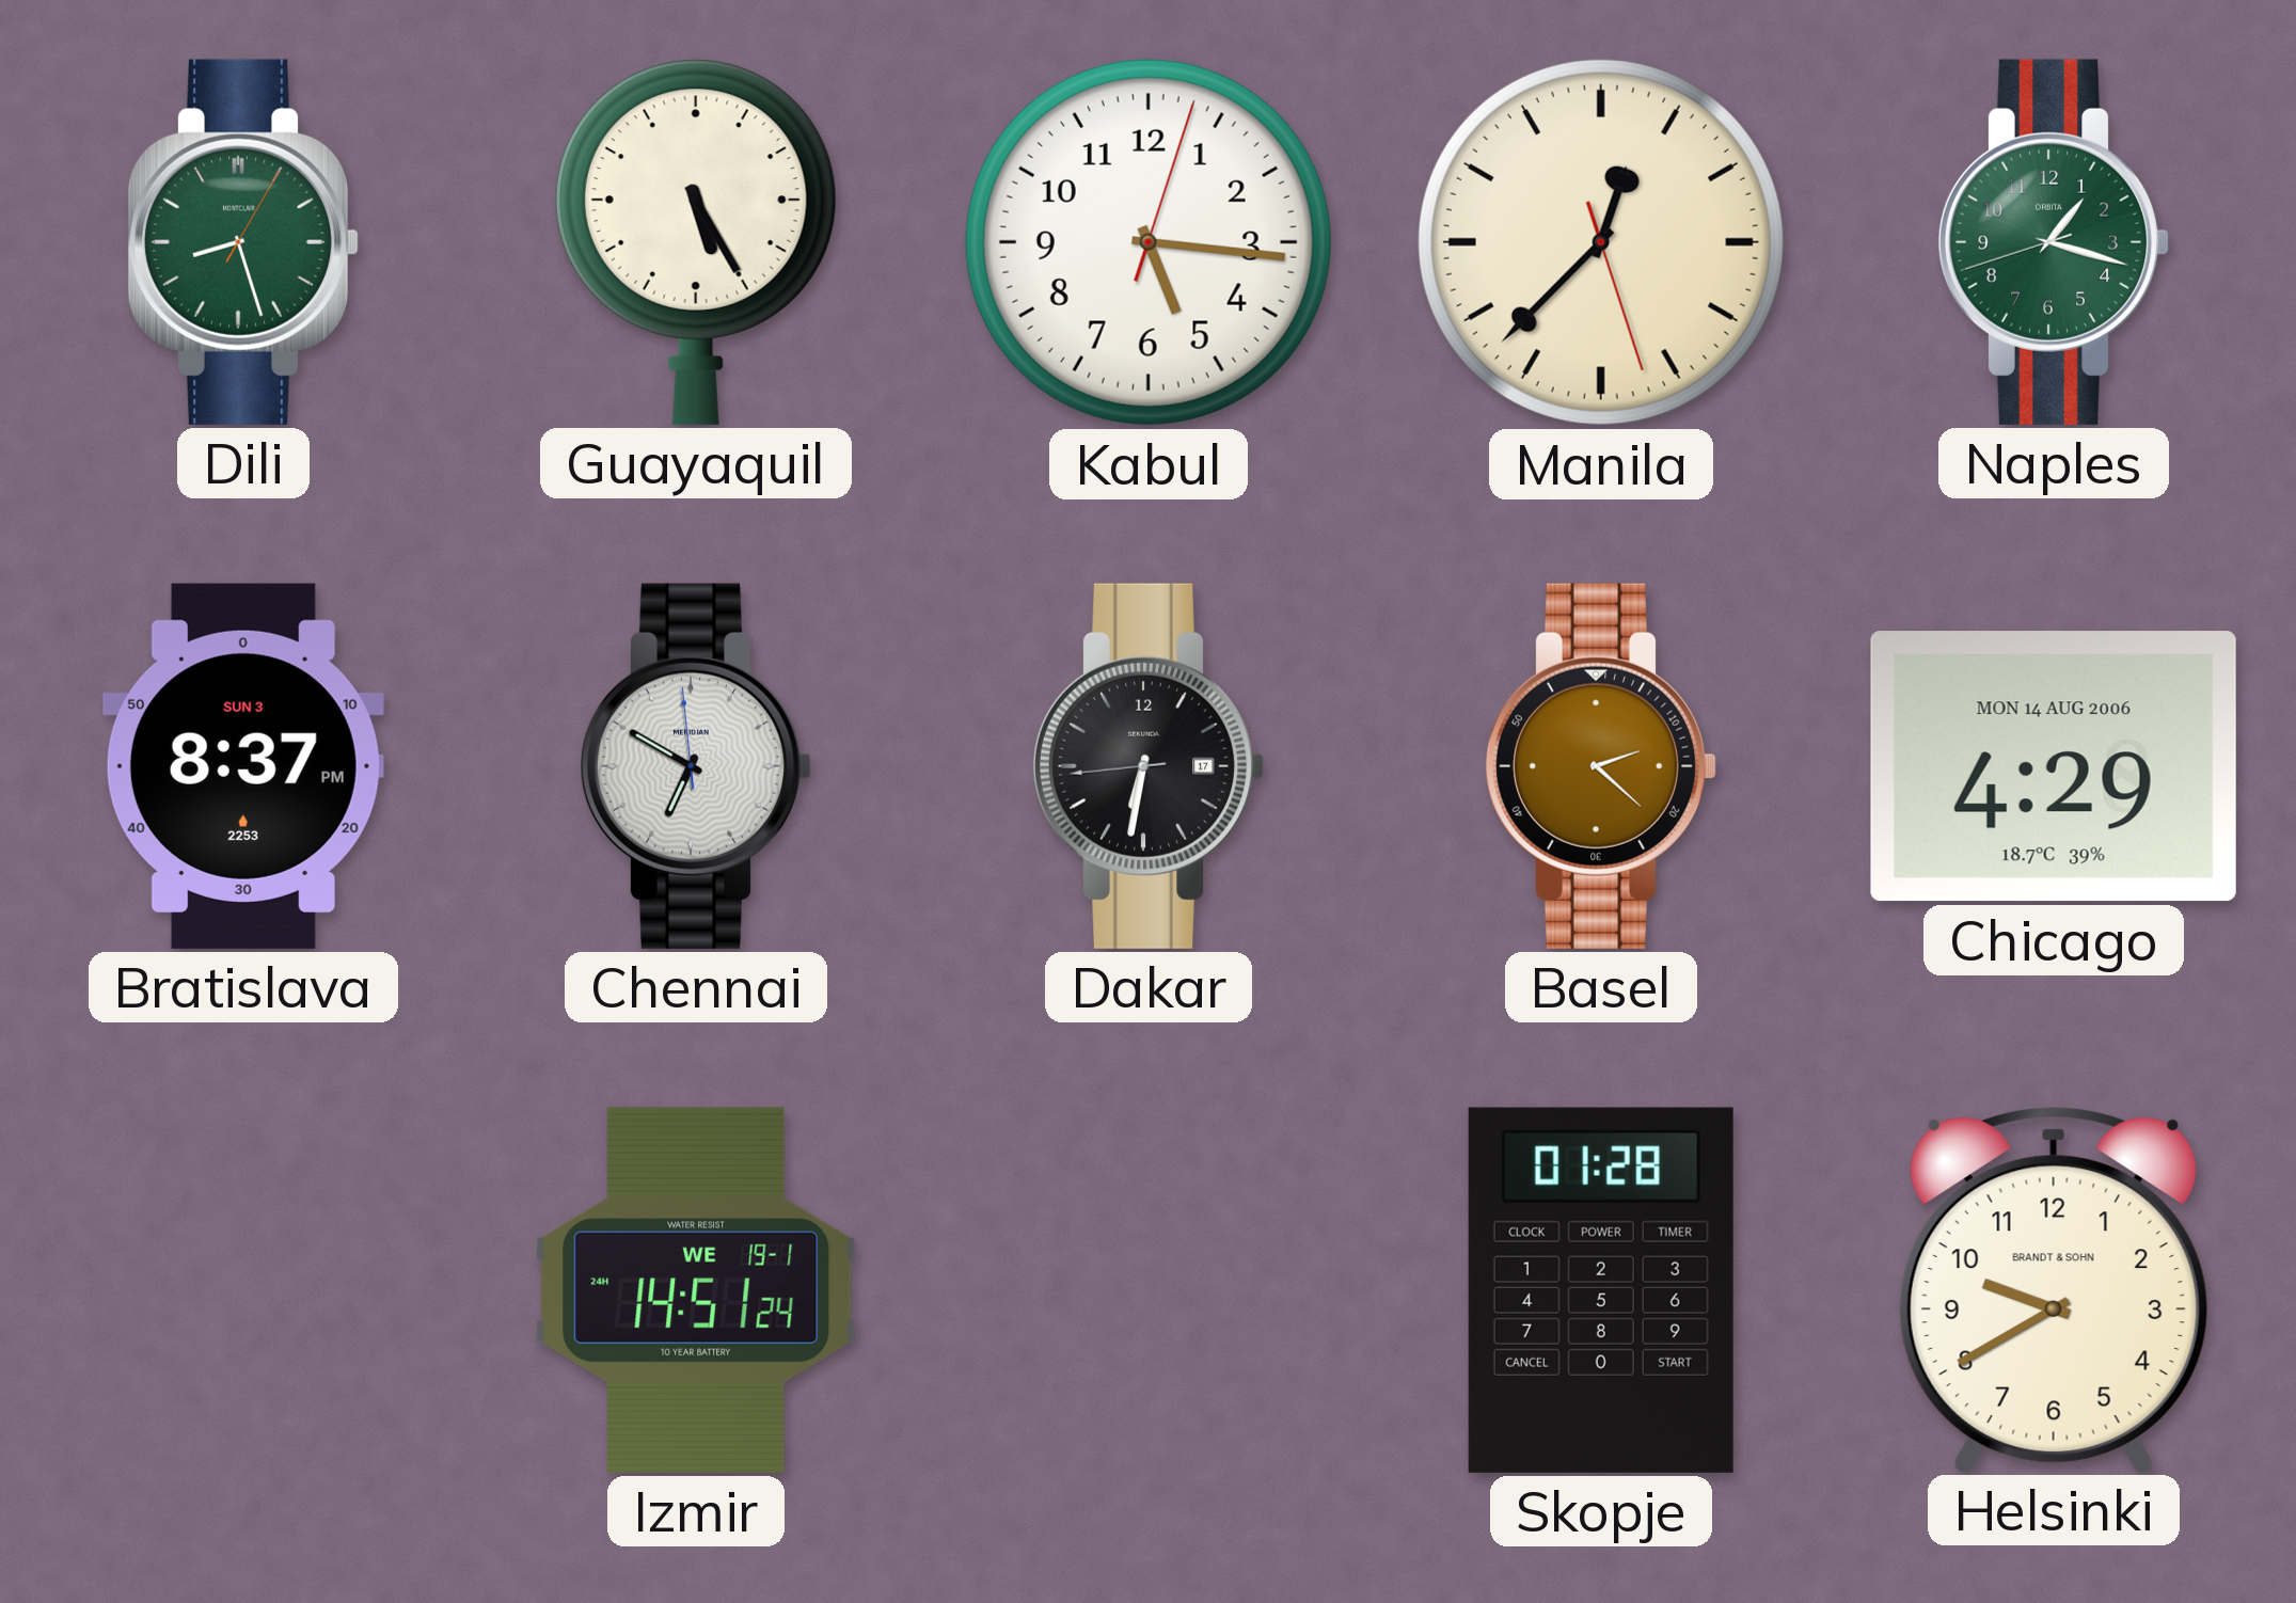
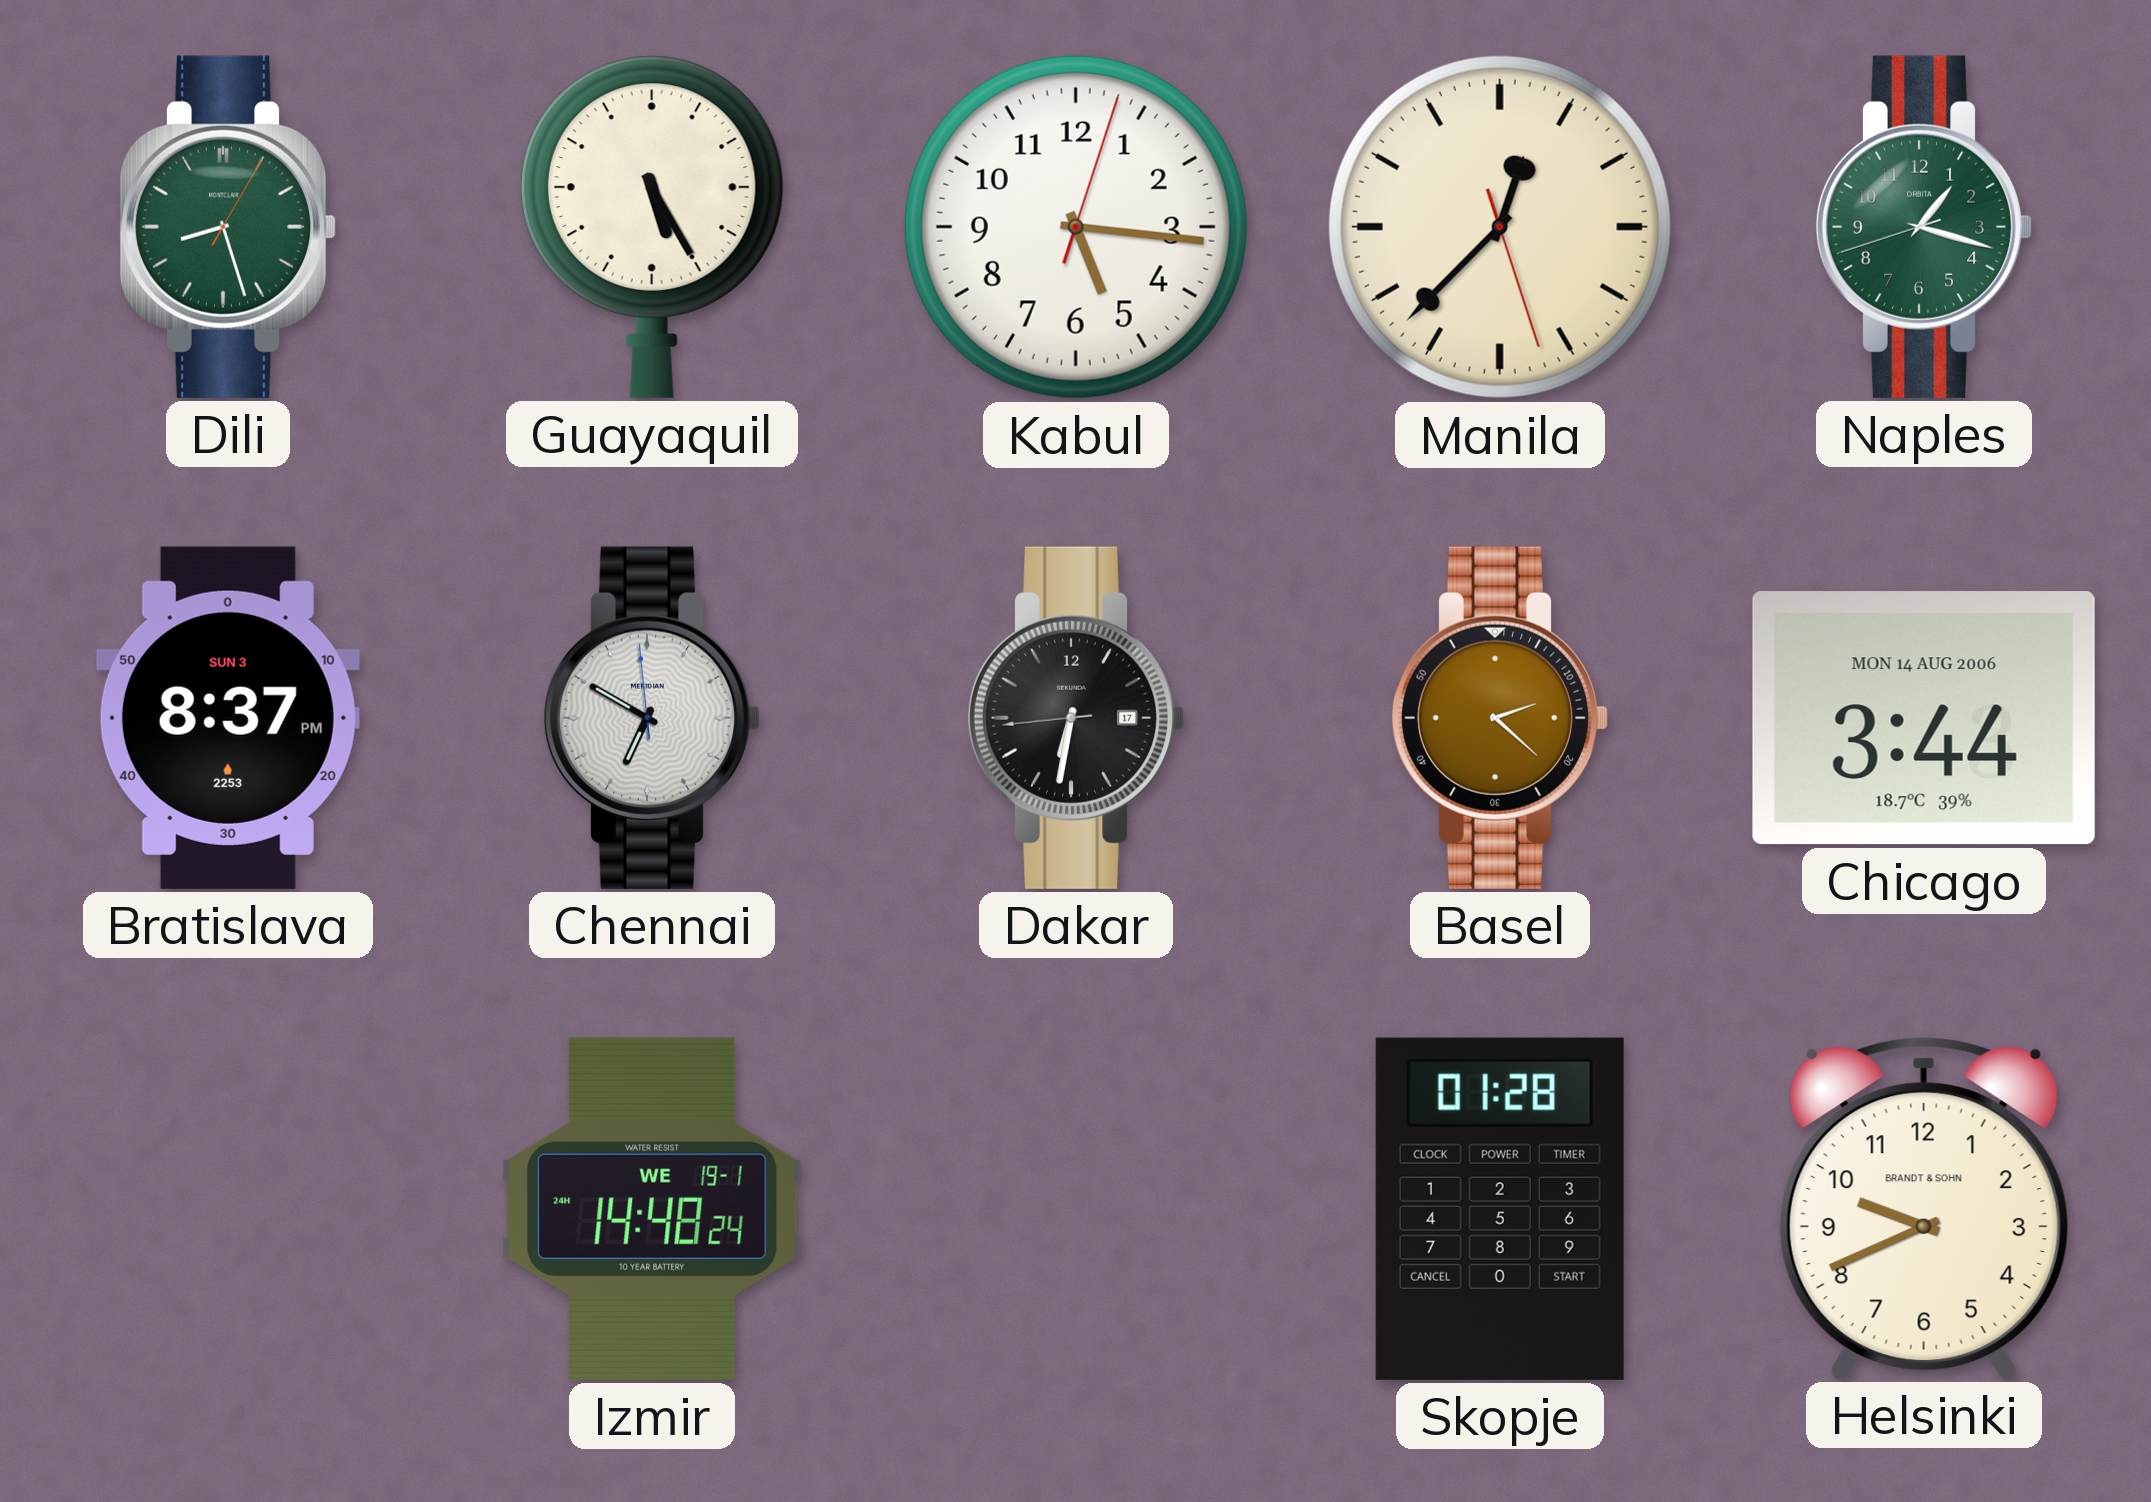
Chicago: 4:29 -> 3:44 (1924, 718)
Izmir: 14:51 -> 14:48 (652, 1209)
Helsinki: 9:40 -> 9:41 (1924, 1208)
